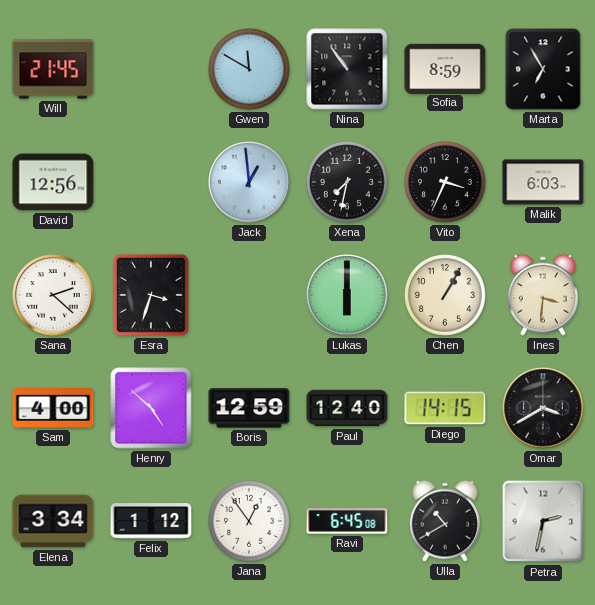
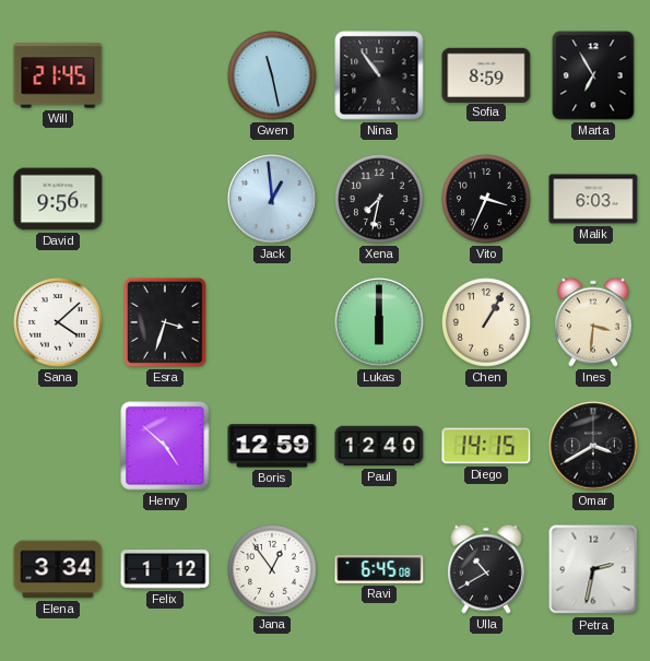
Gwen: 11:50 -> 11:28 (273, 76)
David: 12:56 -> 9:56 (58, 199)
Sana: 2:22 -> 4:08 (58, 322)
Sam: 4:00 -> none (53, 409)
